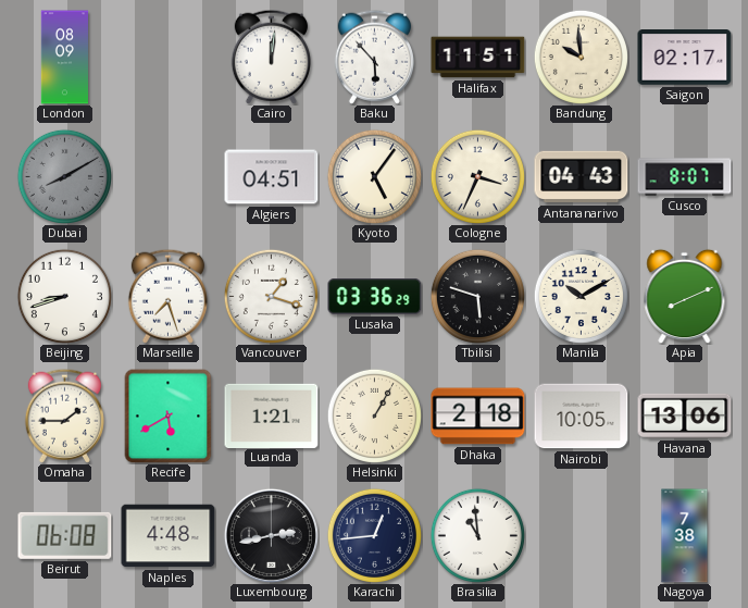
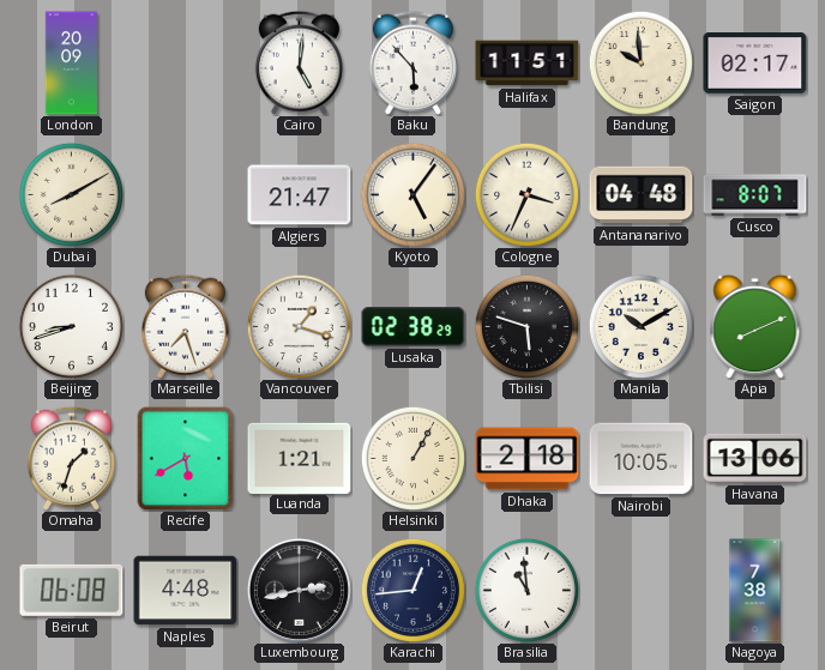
London: 08:09 -> 20:09 (72, 64)
Cairo: 12:01 -> 5:01 (299, 62)
Dubai dial: grey -> cream (71, 194)
Algiers: 04:51 -> 21:47 (300, 195)
Antananarivo: 04:43 -> 04:48 (642, 195)
Lusaka: 03:36 -> 02:38 (414, 327)
Omaha: 1:45 -> 1:33 (71, 458)
